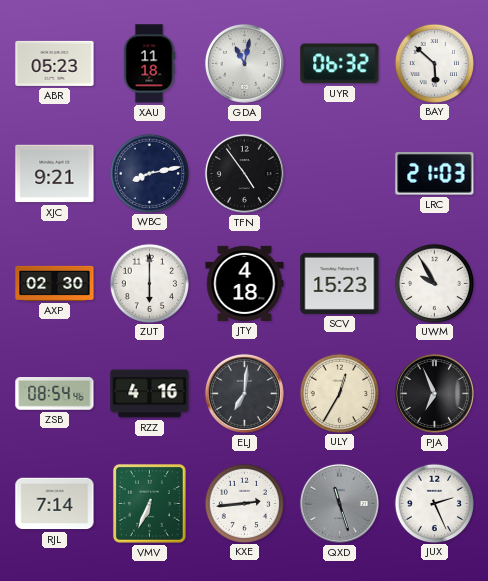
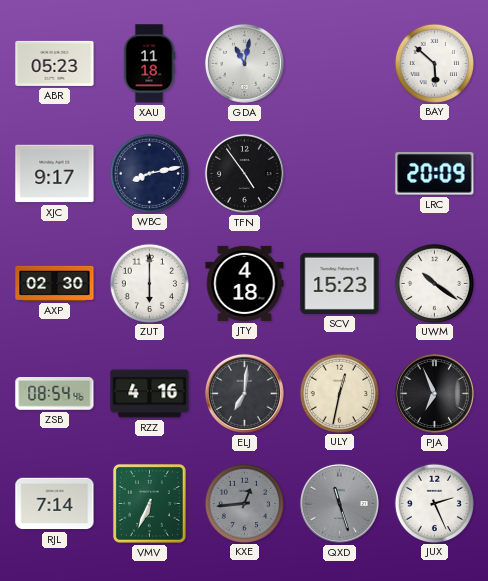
UYR: 06:32 -> none (340, 64)
XJC: 9:21 -> 9:17 (55, 174)
LRC: 21:03 -> 20:09 (435, 174)
UWM: 9:55 -> 10:21 (434, 283)
ULY: 12:35 -> 12:32 (339, 393)
KXE: 2:44 -> 12:44 (244, 503)
KXE dial: white -> grey (244, 503)
